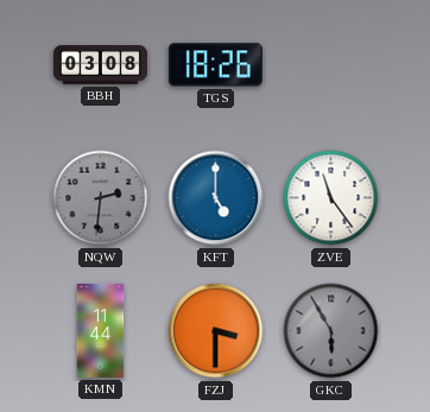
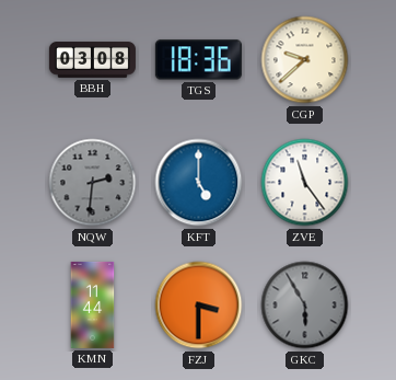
TGS: 18:26 -> 18:36 (198, 60)
CGP: none -> 9:38 (305, 60)
